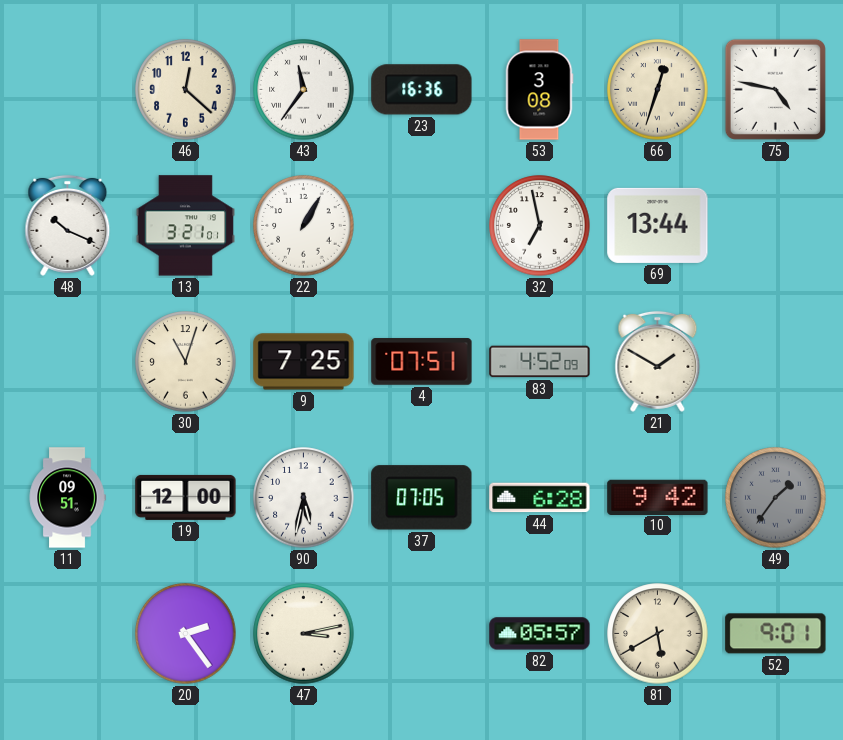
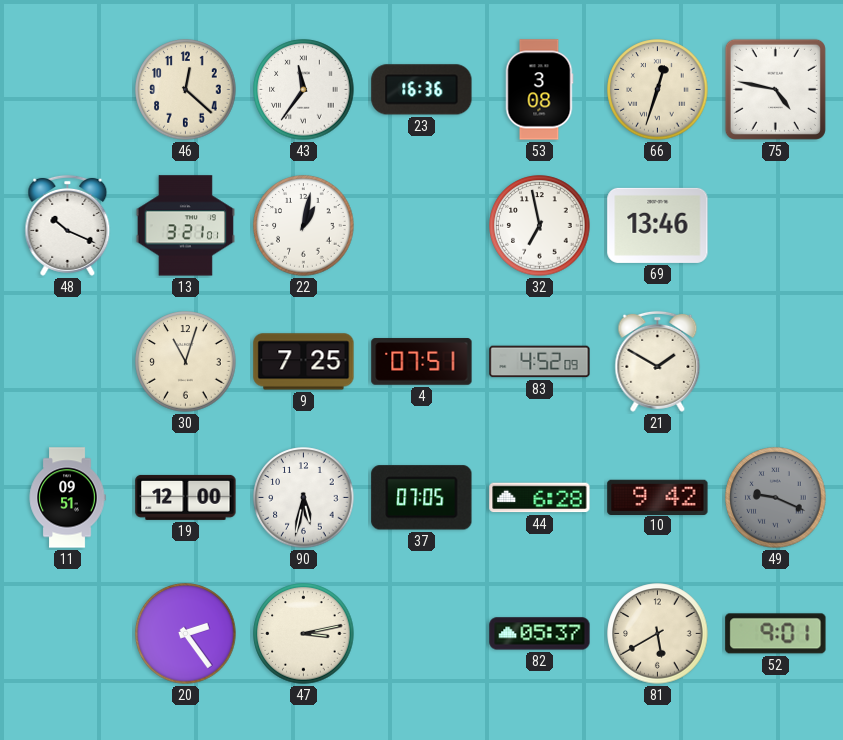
22: 1:05 -> 1:02 (304, 226)
69: 13:44 -> 13:46 (658, 225)
49: 1:36 -> 9:19 (776, 498)
82: 05:57 -> 05:37 (540, 634)
